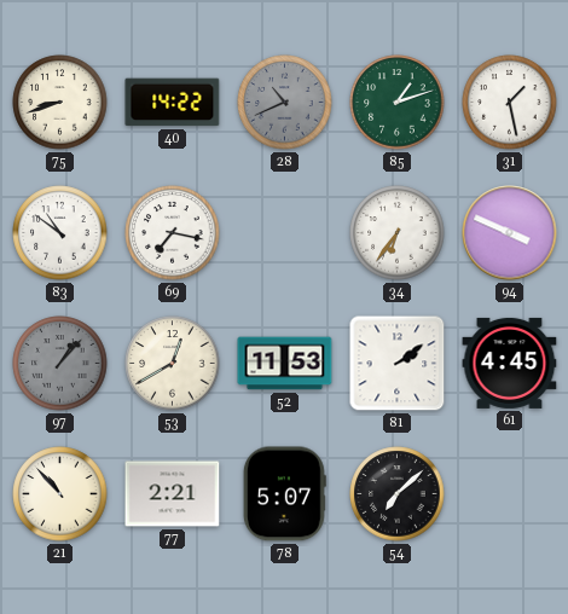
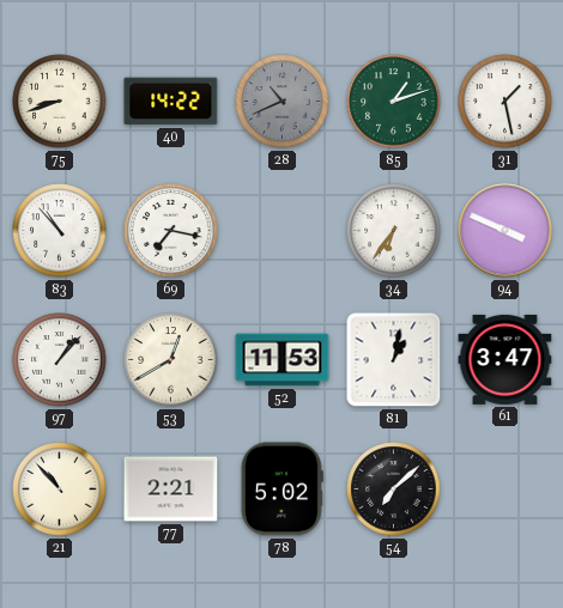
83: 10:51 -> 10:53 (60, 231)
97 dial: grey -> white (60, 360)
81: 2:09 -> 1:02 (394, 360)
61: 4:45 -> 3:47 (506, 359)
78: 5:07 -> 5:02 (281, 490)
